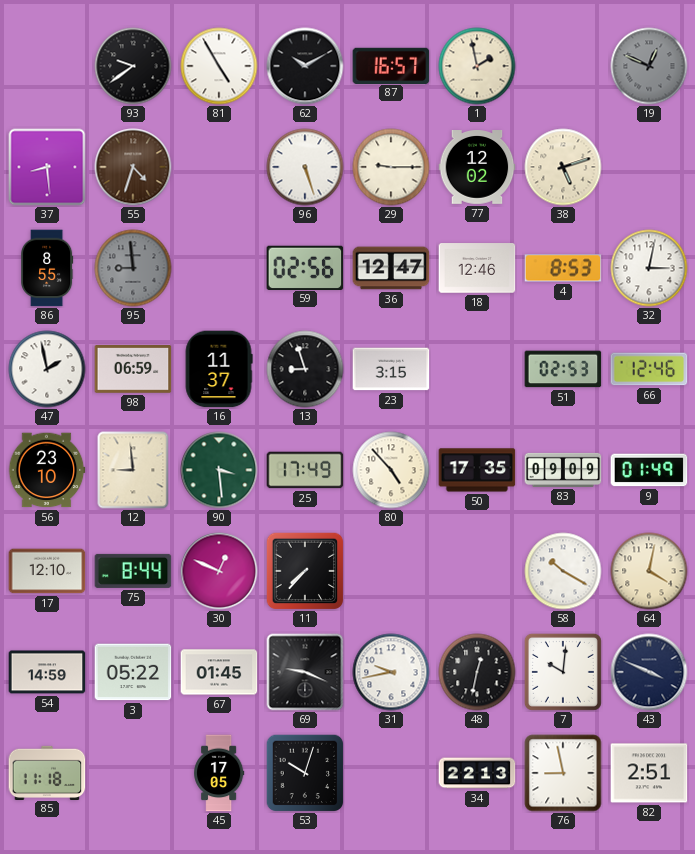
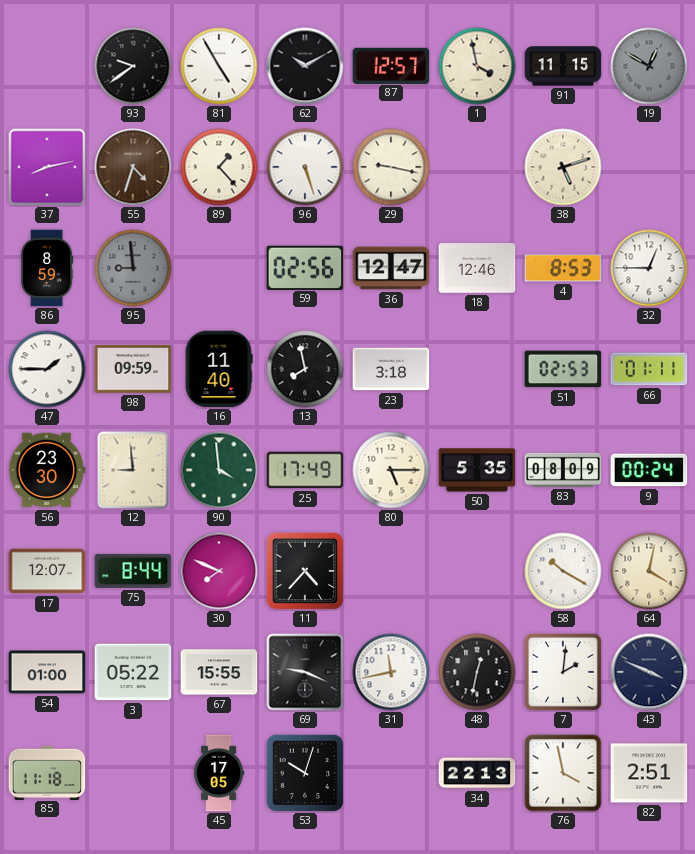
87: 16:57 -> 12:57 (391, 65)
1: 1:58 -> 3:58 (477, 66)
91: none -> 11:15 (563, 66)
19: 12:49 -> 12:50 (649, 66)
37: 8:29 -> 8:13 (47, 167)
89: none -> 1:23 (219, 167)
29: 9:15 -> 9:17 (391, 167)
77: 12:02 -> none (477, 168)
86: 8:55 -> 8:59 (48, 268)
32: 3:02 -> 12:45 (649, 268)
47: 1:58 -> 1:45 (47, 369)
98: 06:59 -> 09:59 (133, 369)
16: 11:37 -> 11:40 (219, 369)
13: 8:57 -> 7:58 (305, 369)
23: 3:15 -> 3:18 (391, 369)
66: 12:46 -> 01:11 (649, 369)
56: 23:10 -> 23:30 (47, 470)
90: 3:29 -> 3:59 (219, 470)
80: 4:53 -> 5:15 (391, 470)
50: 17:35 -> 5:35 (477, 470)
83: 09:09 -> 08:09 (563, 470)
9: 01:49 -> 00:24 (649, 470)
17: 12:10 -> 12:07 (47, 571)
30: 12:49 -> 7:49 (219, 571)
11: 7:37 -> 4:37 (305, 571)
54: 14:59 -> 01:00 (47, 672)
67: 01:45 -> 15:55 (219, 672)
31: 9:43 -> 11:43 (391, 672)
7: 10:01 -> 2:01 (563, 672)
76: 8:58 -> 3:58 (563, 773)
